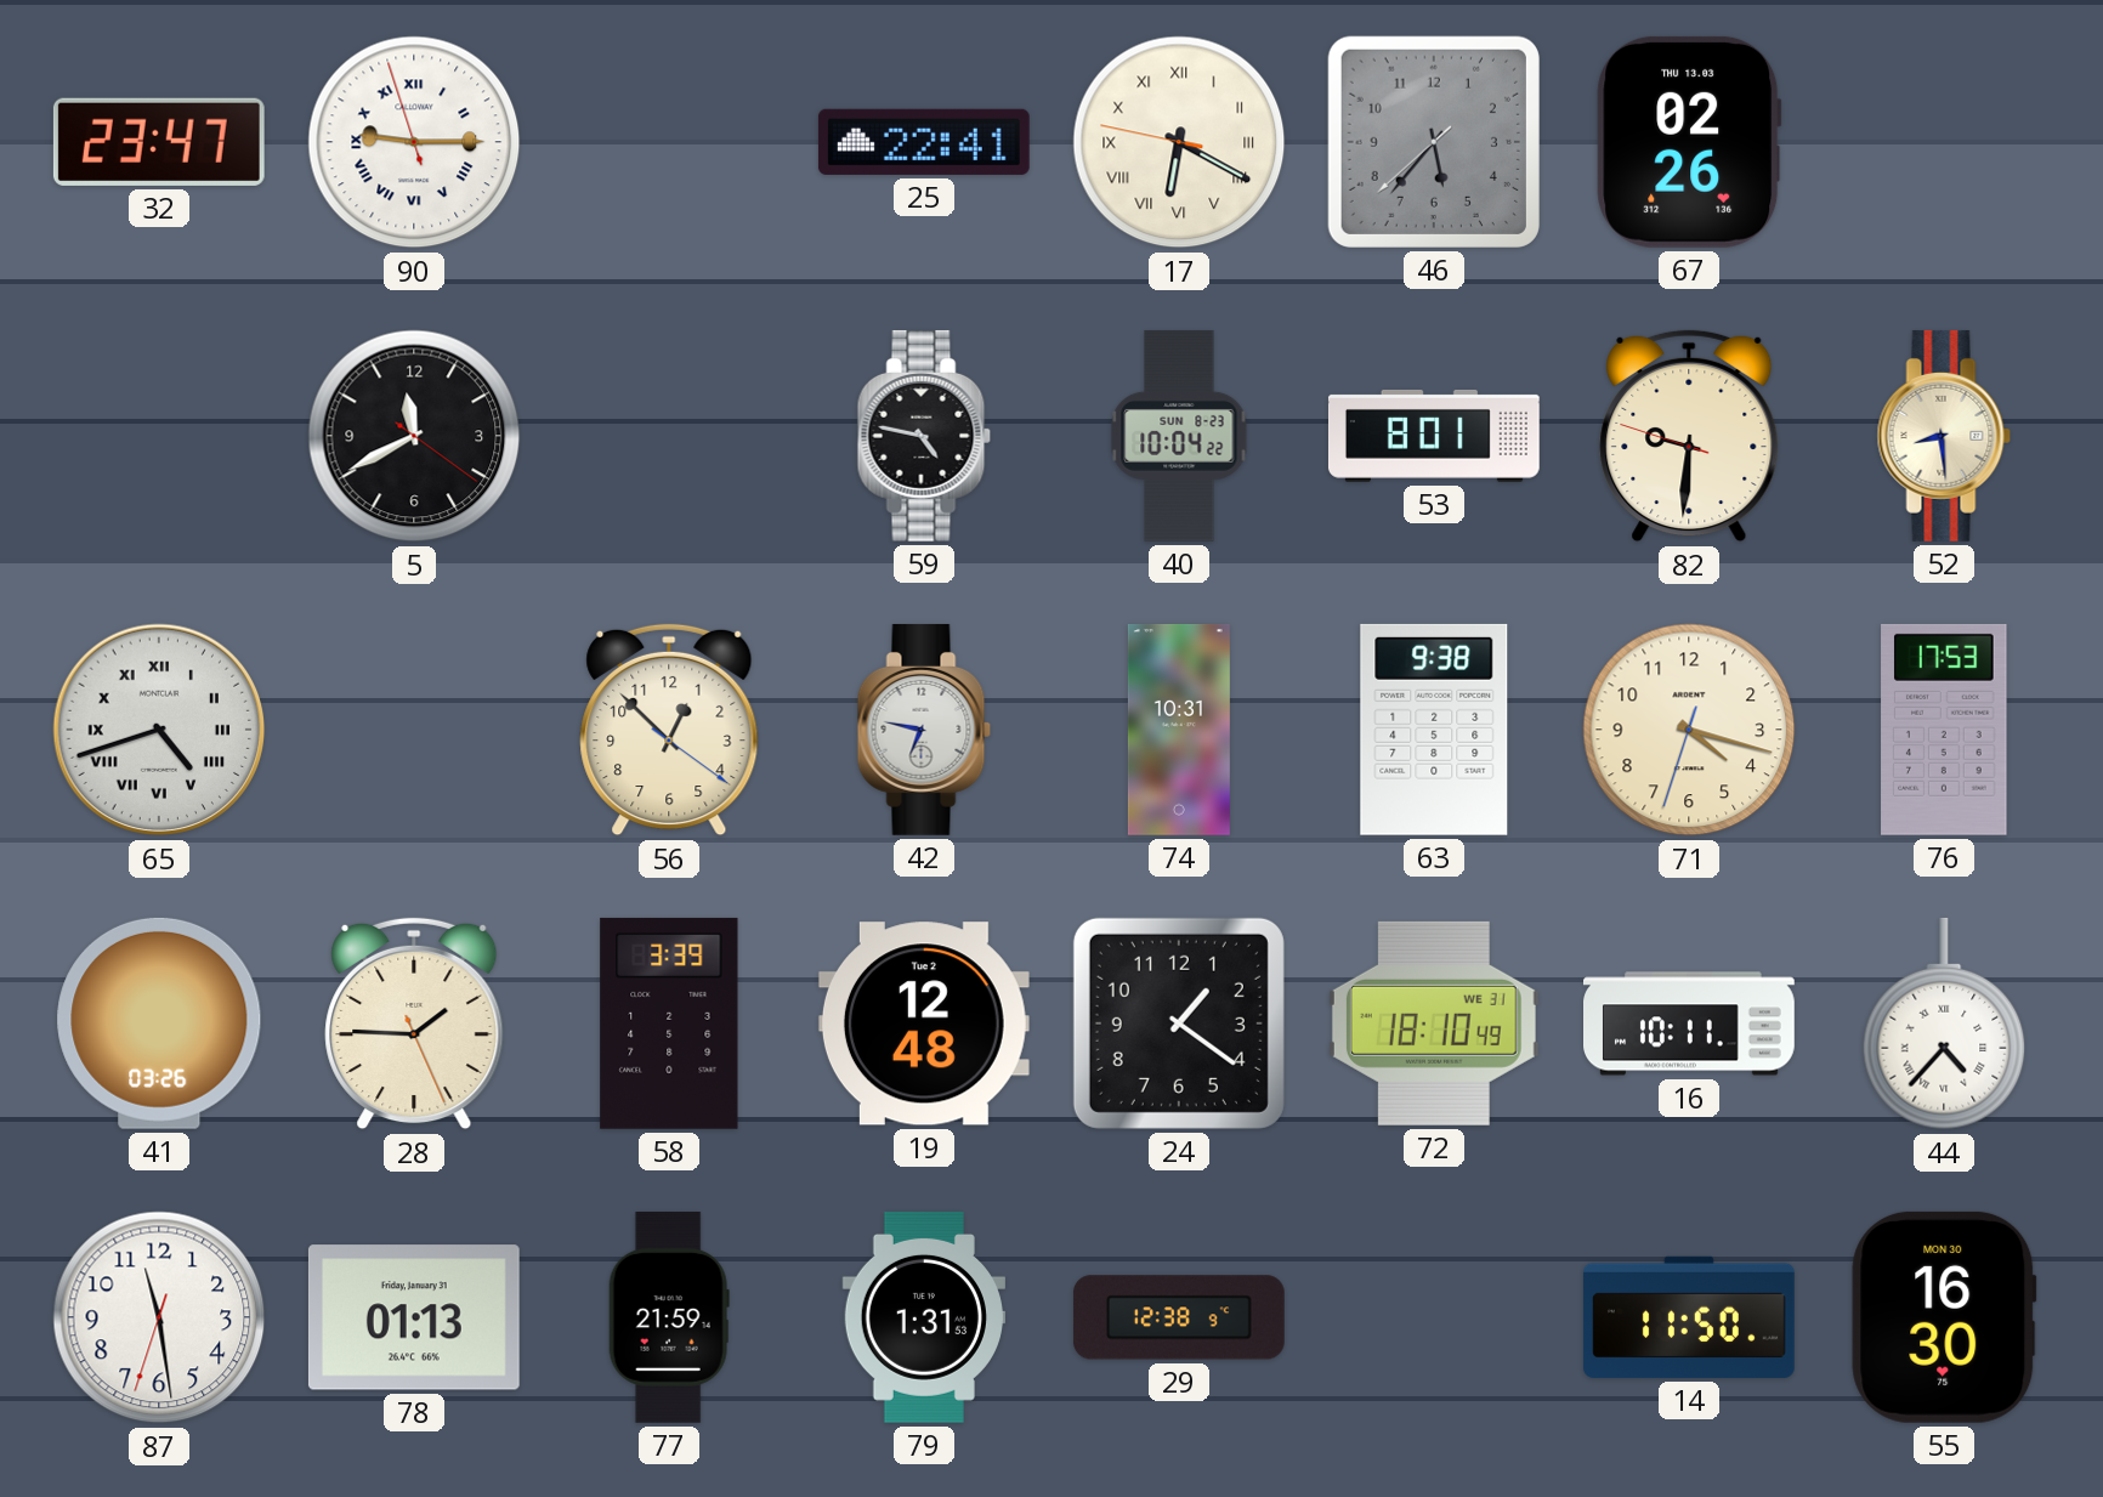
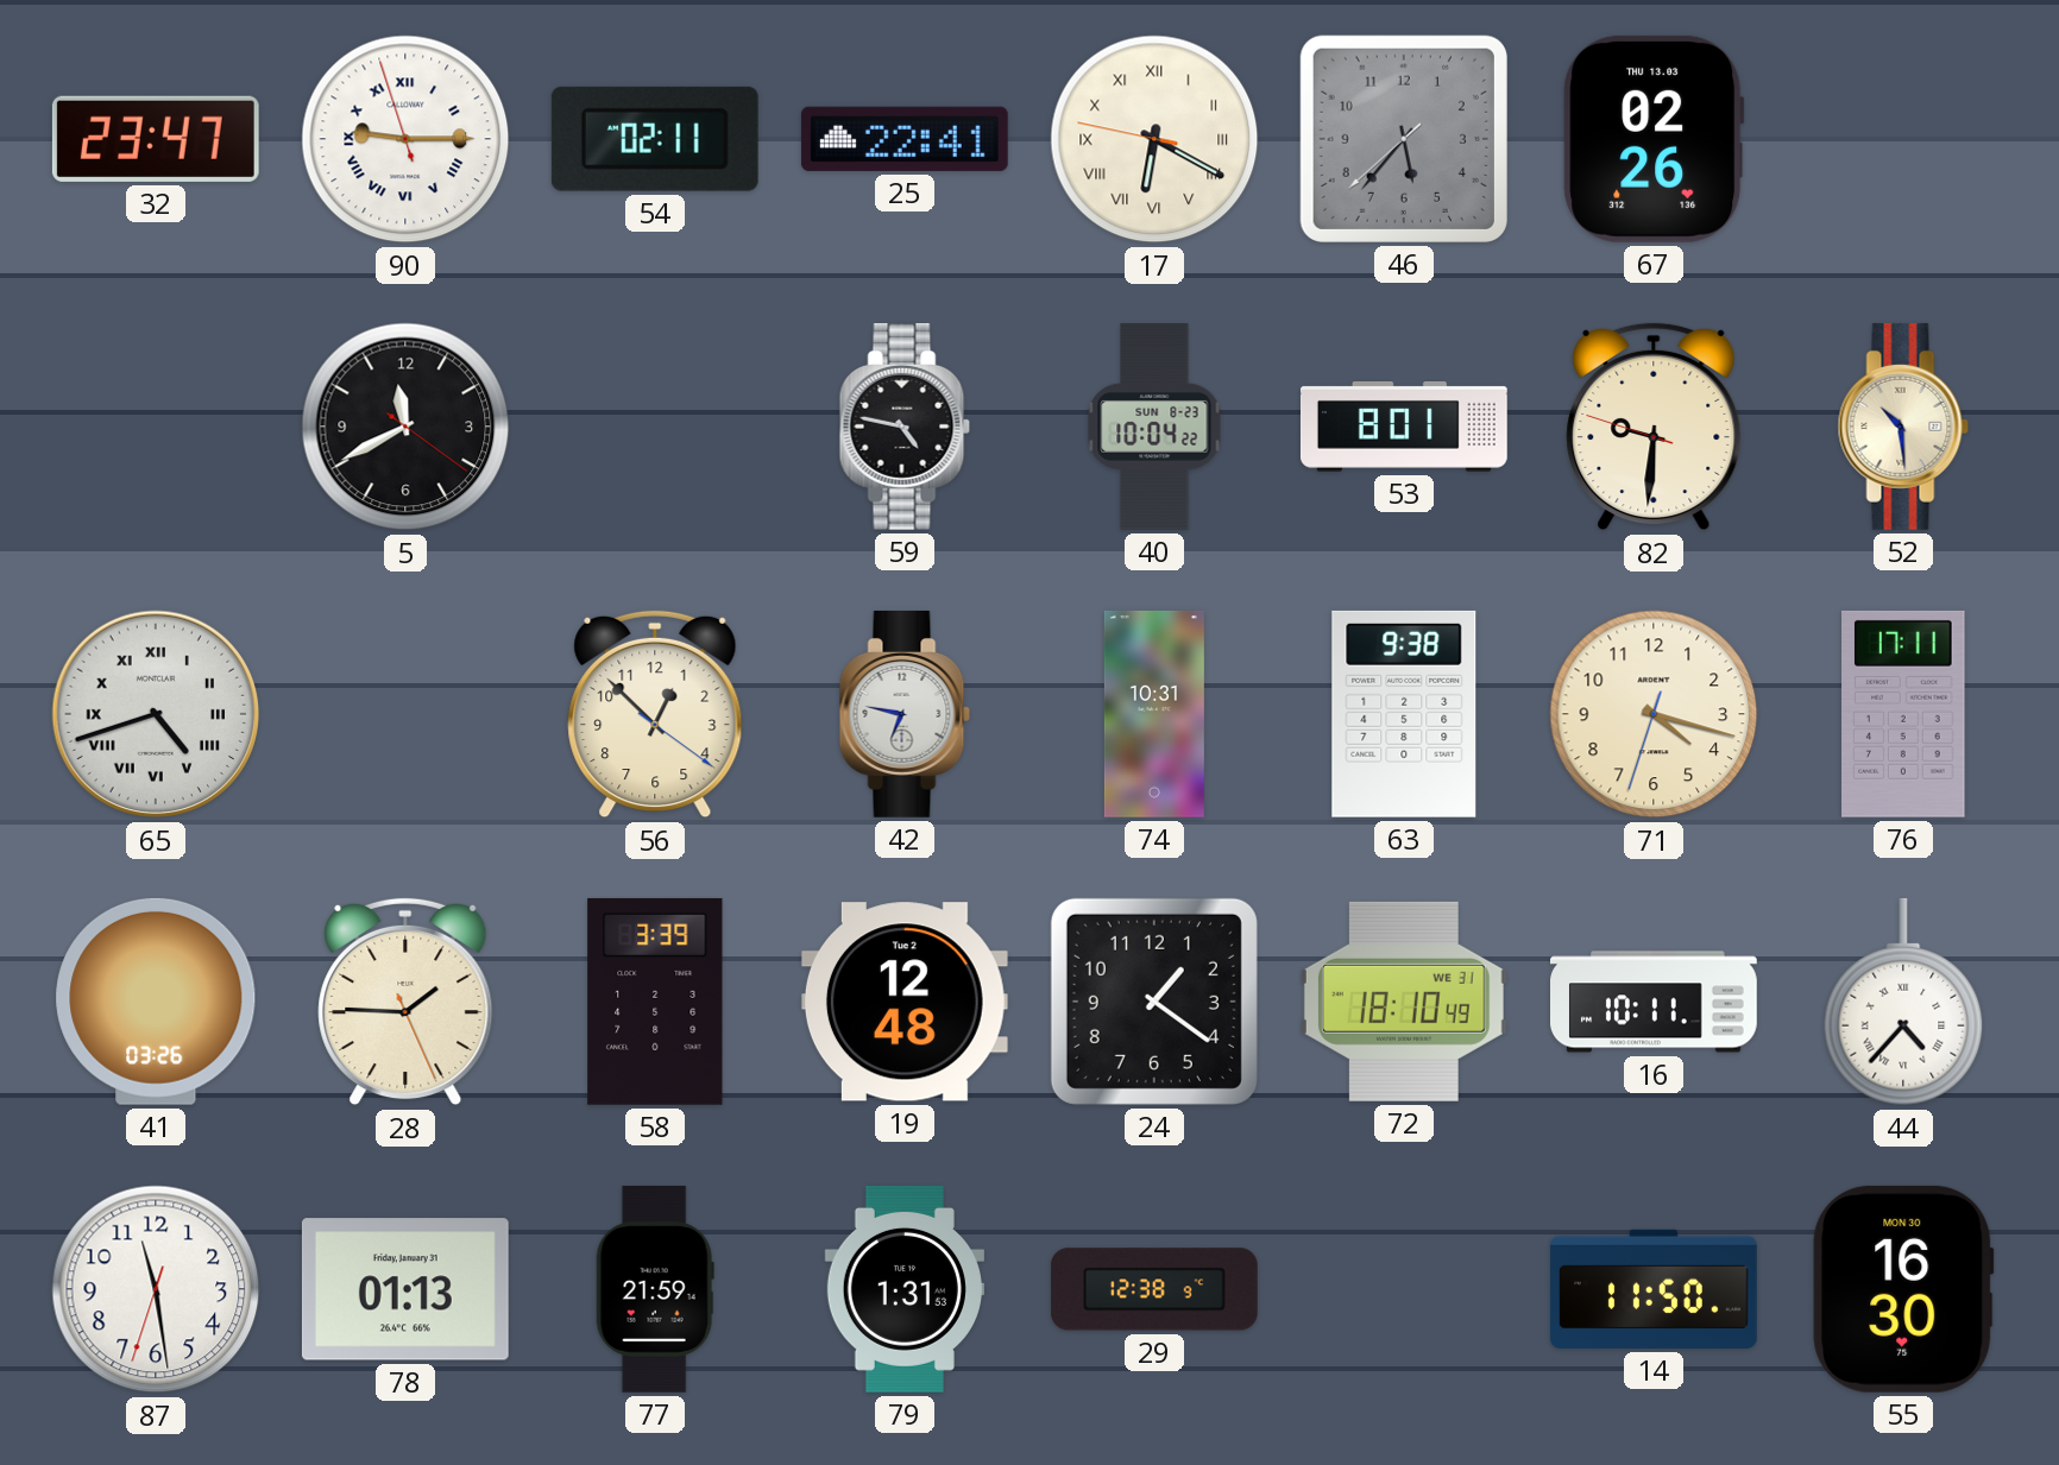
54: none -> 02:11 (655, 139)
52: 8:29 -> 10:29 (1903, 427)
76: 17:53 -> 17:11 (1903, 714)
